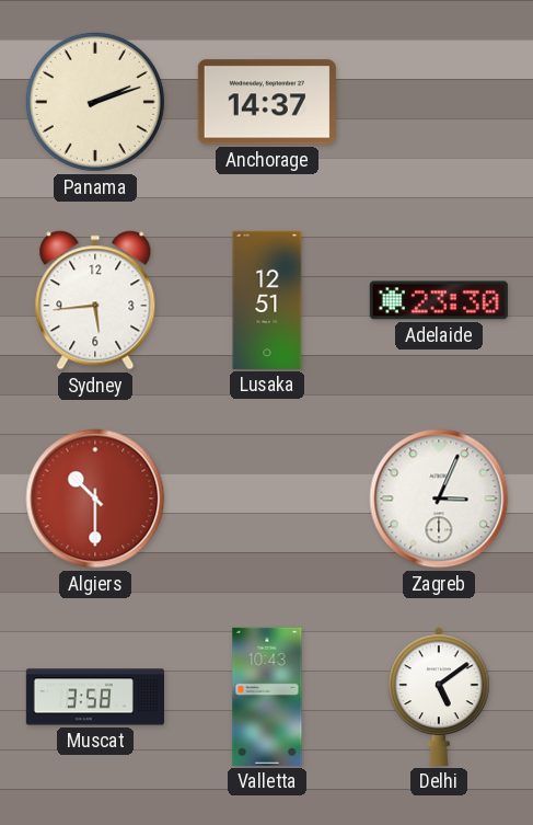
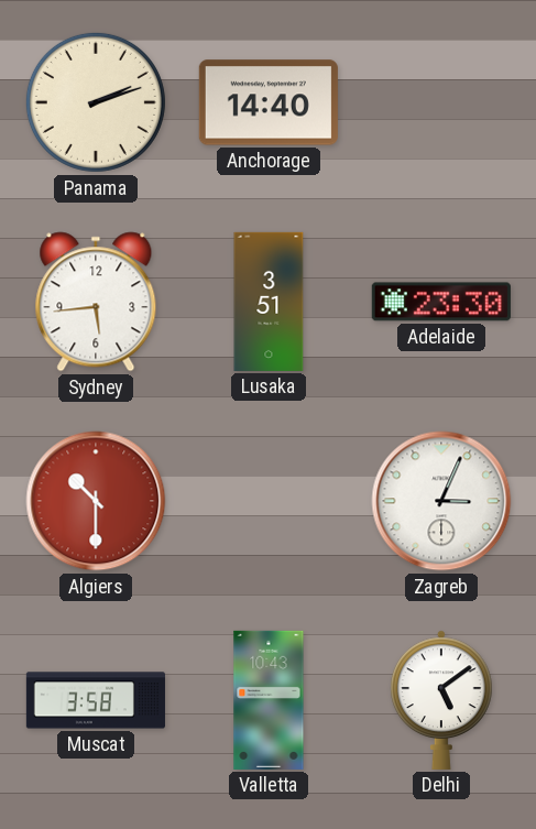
Anchorage: 14:37 -> 14:40 (269, 102)
Lusaka: 12:51 -> 3:51 (269, 302)
